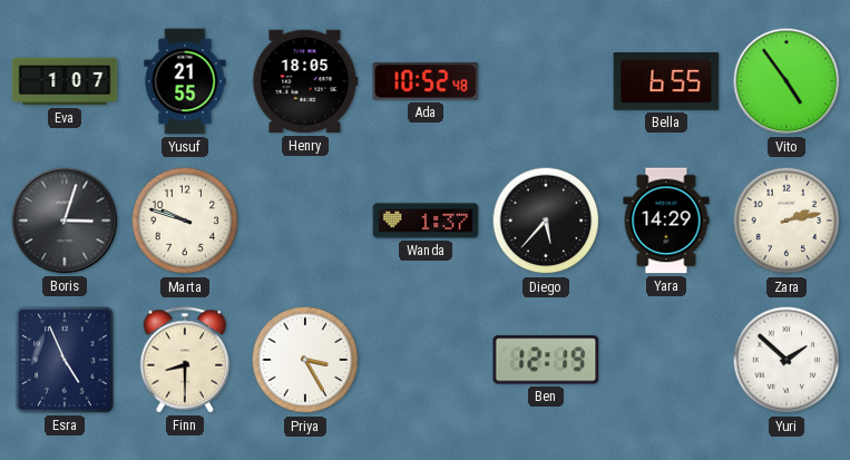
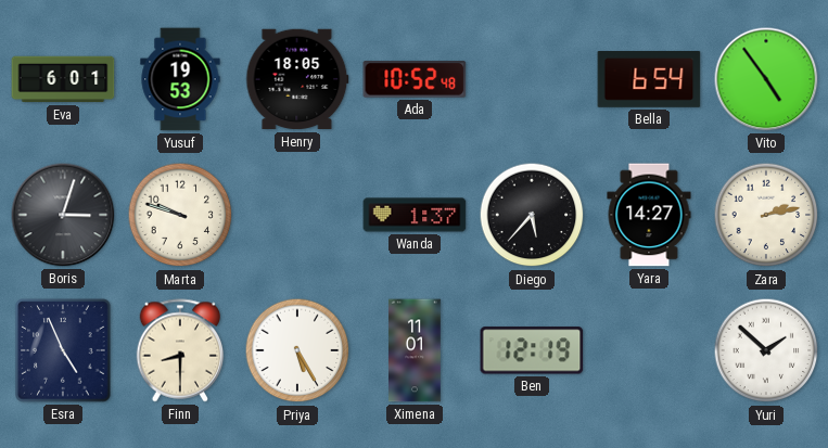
Eva: 1:07 -> 6:01 (63, 79)
Yusuf: 21:55 -> 19:53 (180, 79)
Bella: 6:55 -> 6:54 (649, 80)
Yara: 14:29 -> 14:27 (649, 215)
Priya: 3:25 -> 5:25 (297, 350)
Ximena: none -> 11:01 (415, 350)
